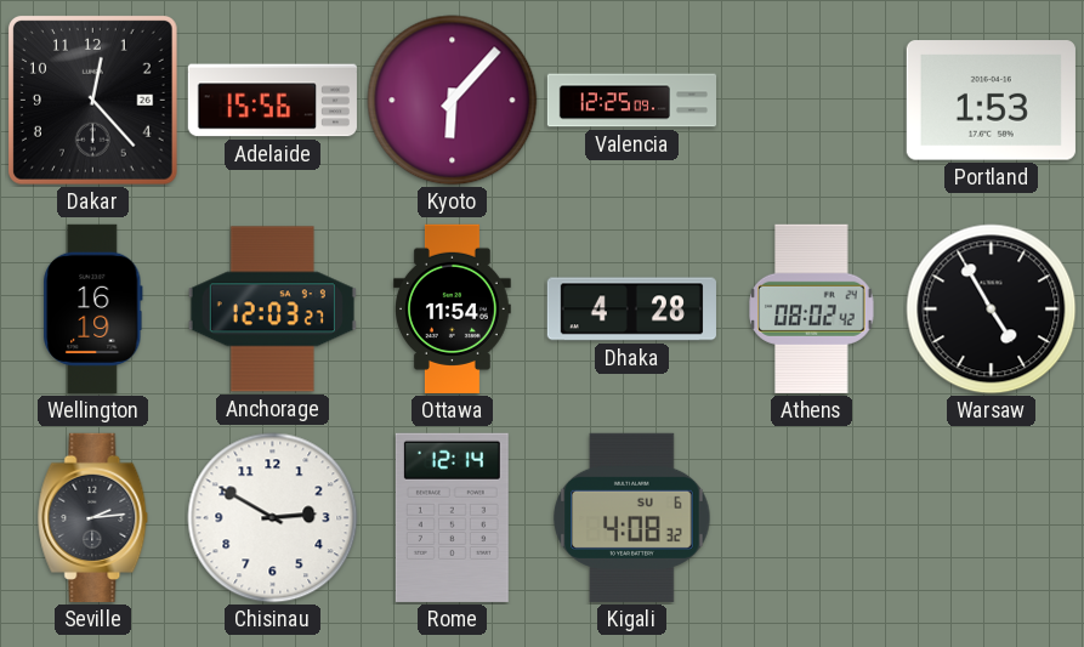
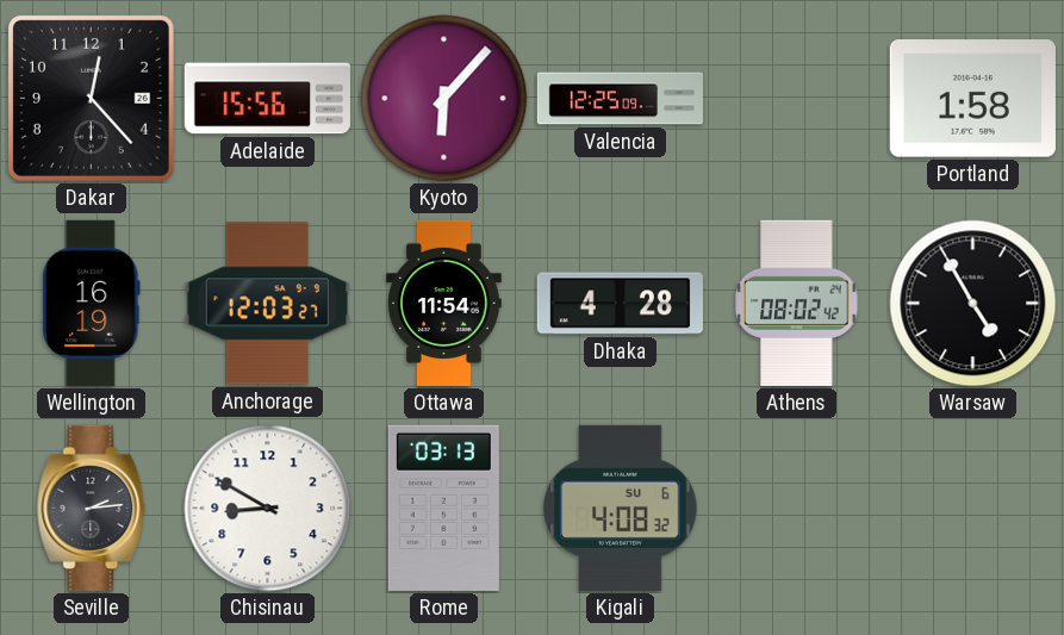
Portland: 1:53 -> 1:58 (972, 99)
Chisinau: 2:50 -> 8:50 (268, 509)
Rome: 12:14 -> 03:13 (443, 508)
